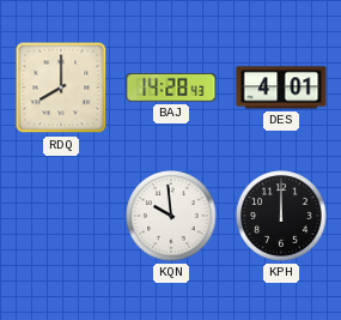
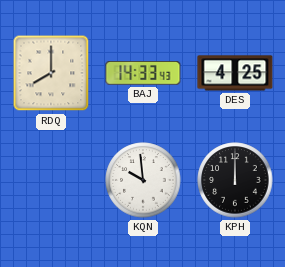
BAJ: 14:28 -> 14:33 (143, 74)
DES: 4:01 -> 4:25 (235, 73)
